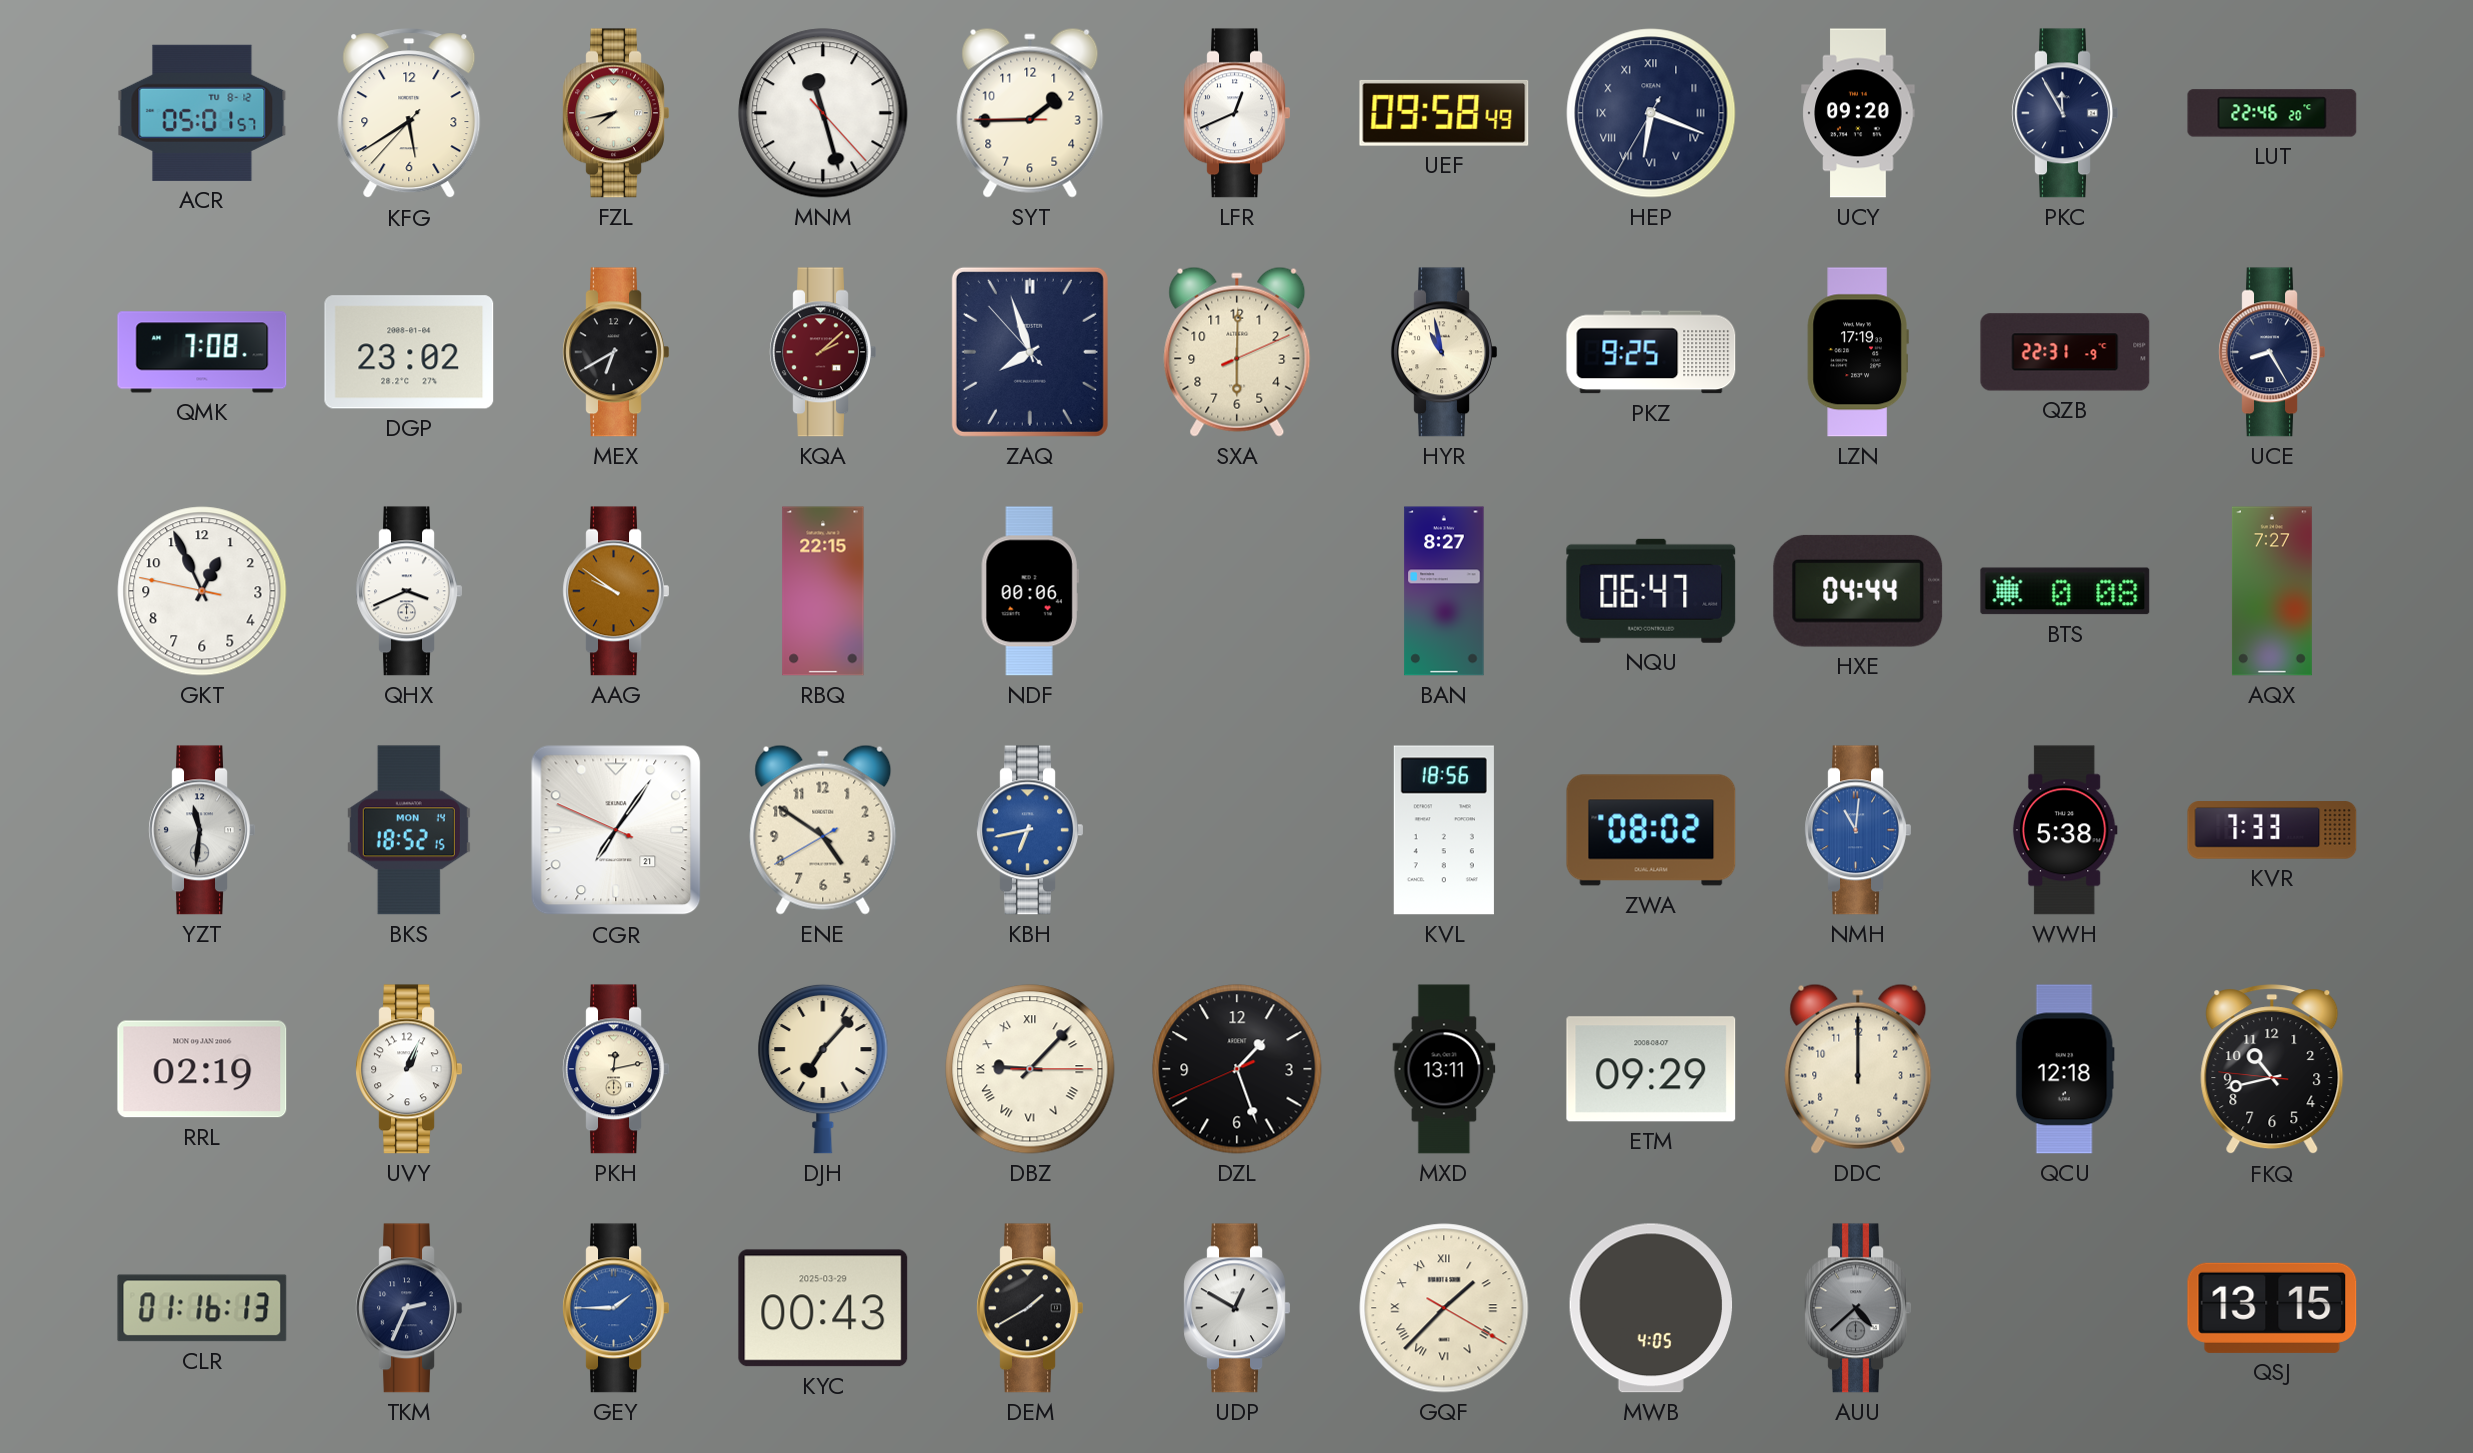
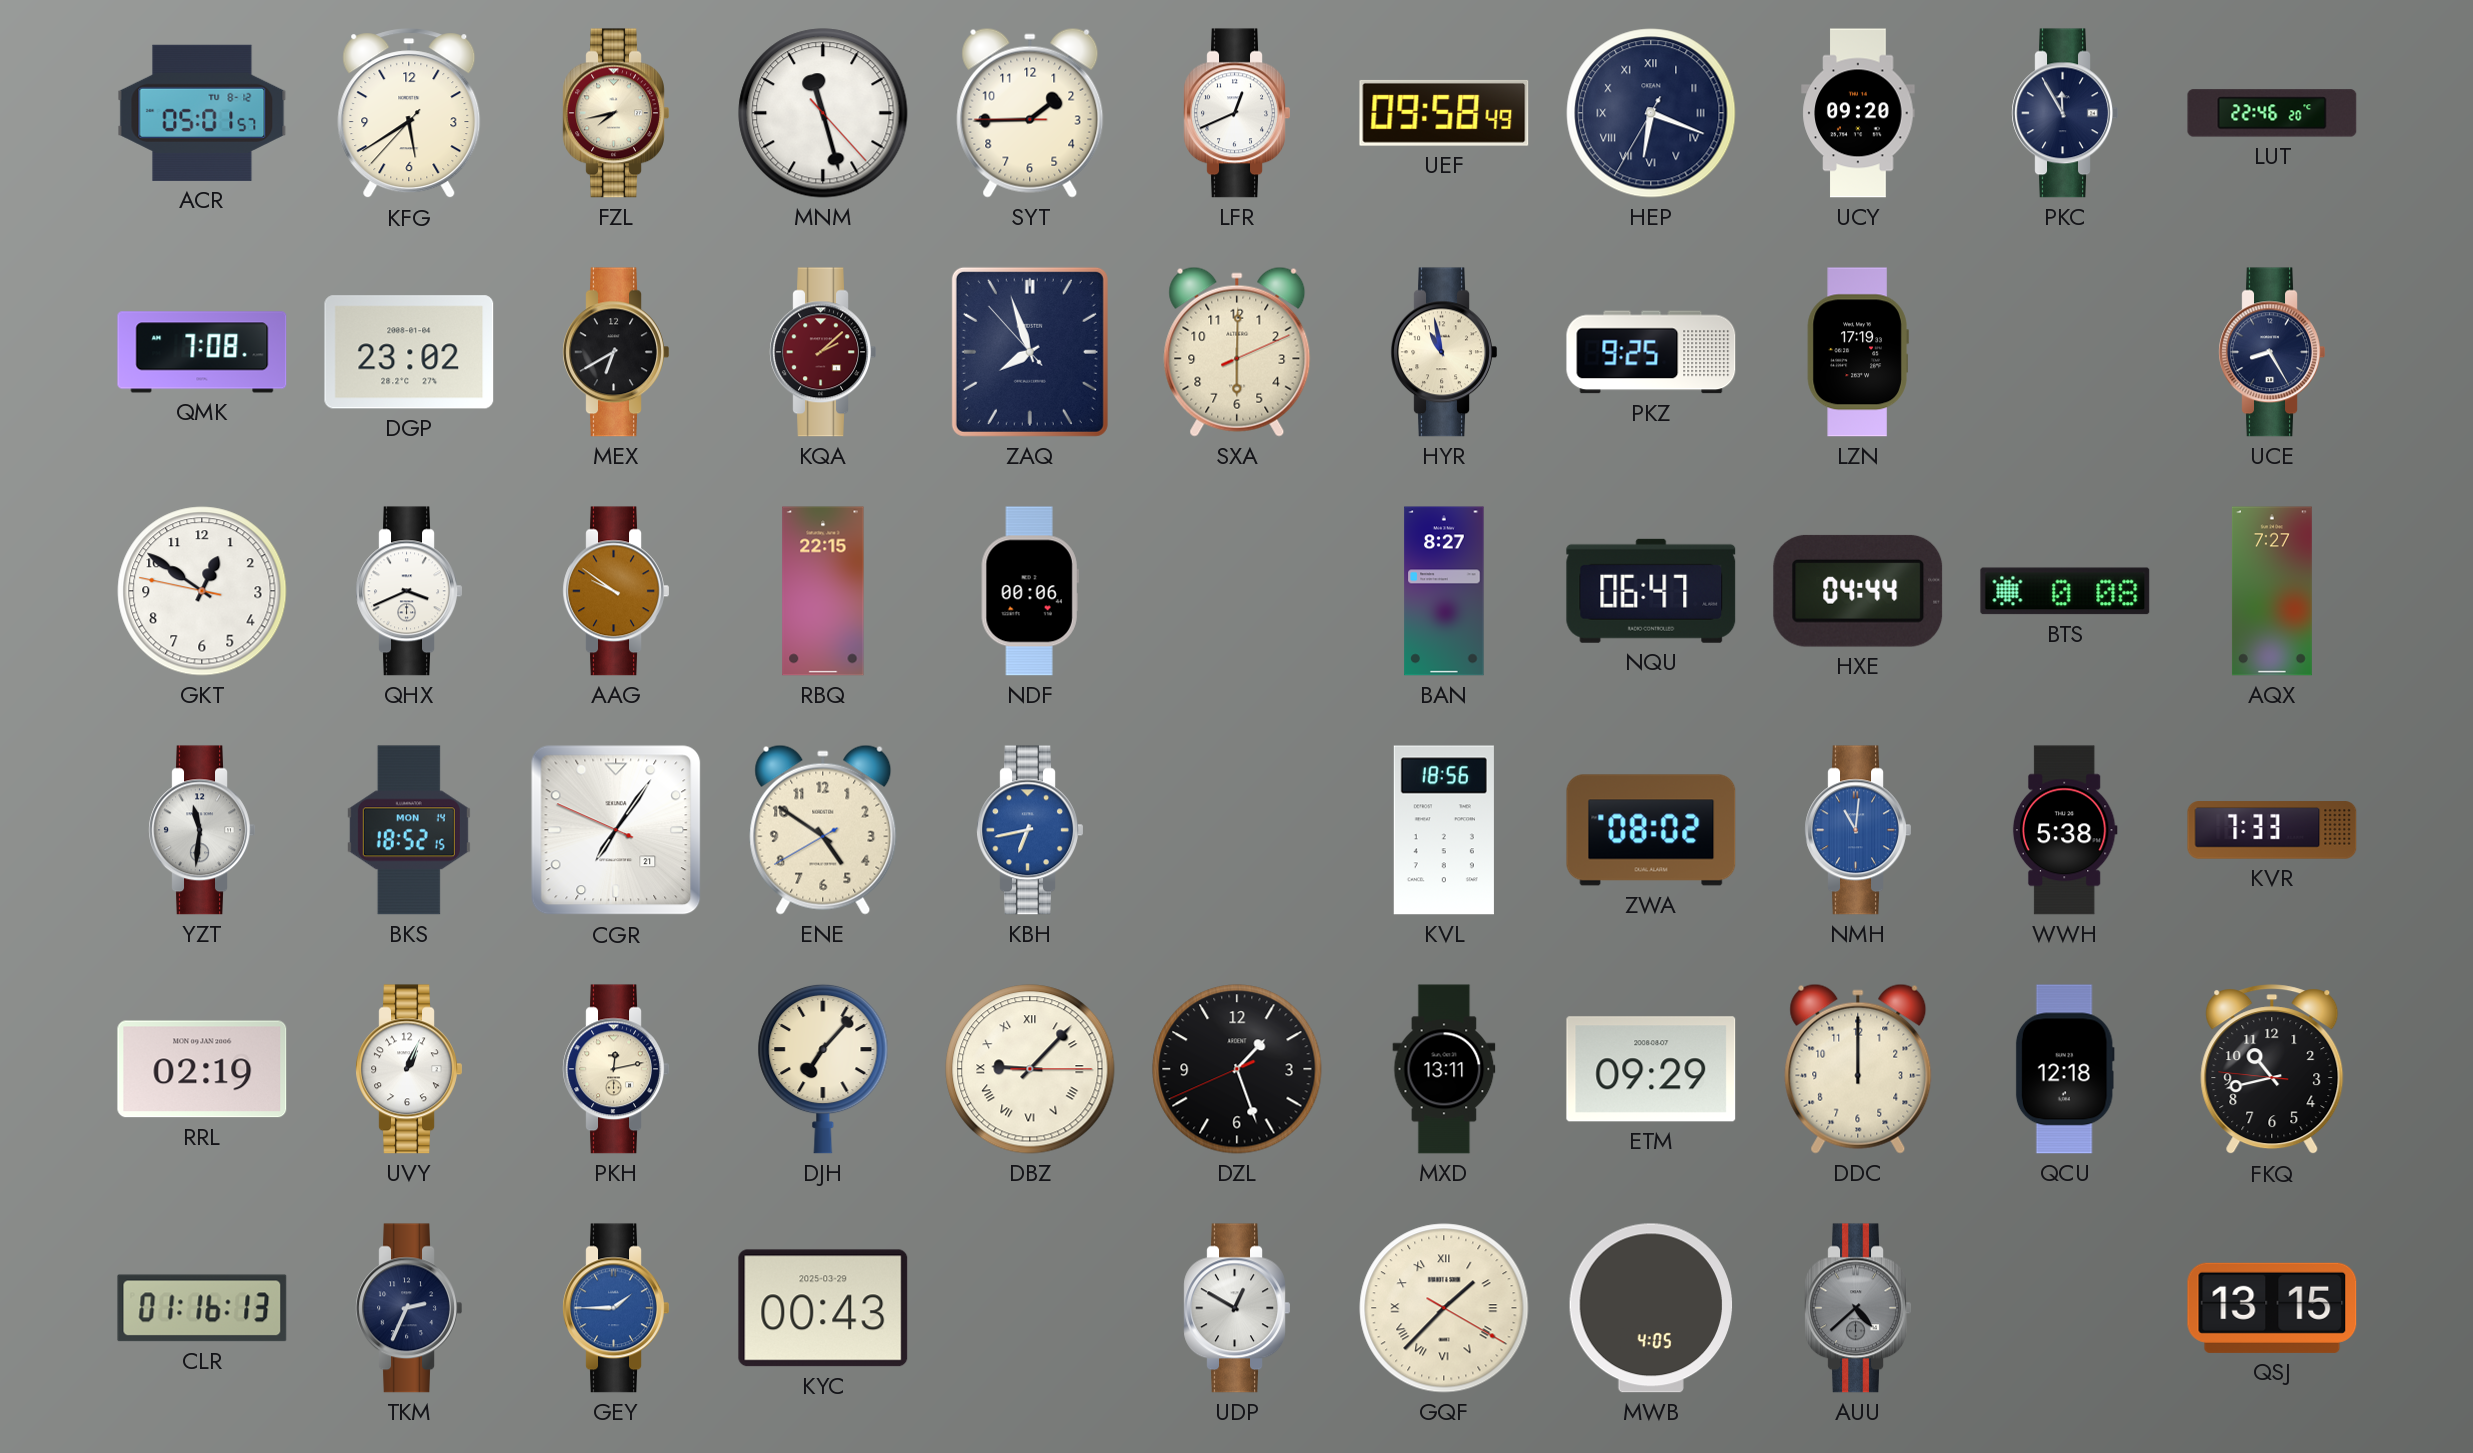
QZB: 22:31 -> none (2065, 352)
GKT: 12:55 -> 12:50 (202, 591)
DEM: 1:40 -> none (1030, 1308)
